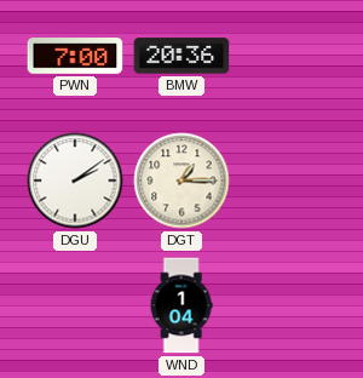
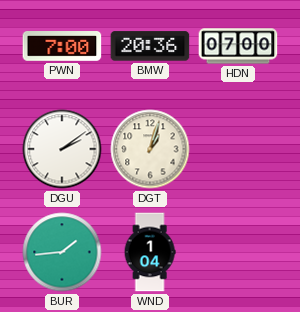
HDN: none -> 07:00 (238, 46)
DGT: 1:15 -> 1:03 (150, 149)
BUR: none -> 1:44 (62, 252)
